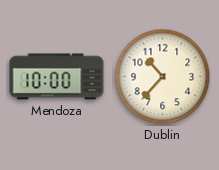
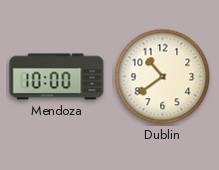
Dublin: 10:37 -> 10:39 (163, 77)
